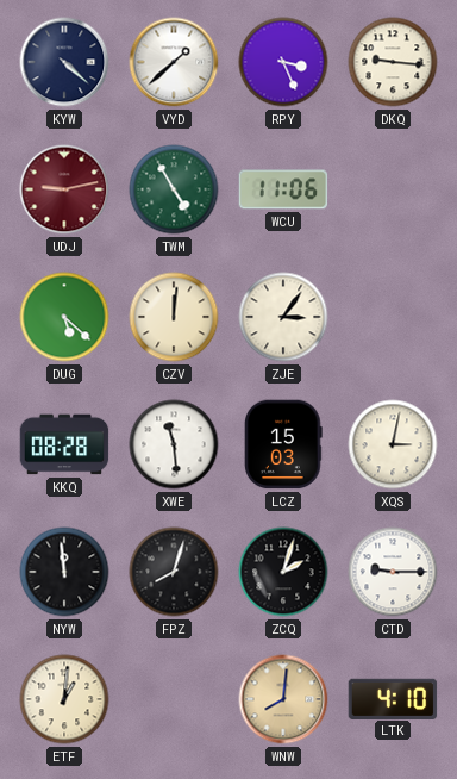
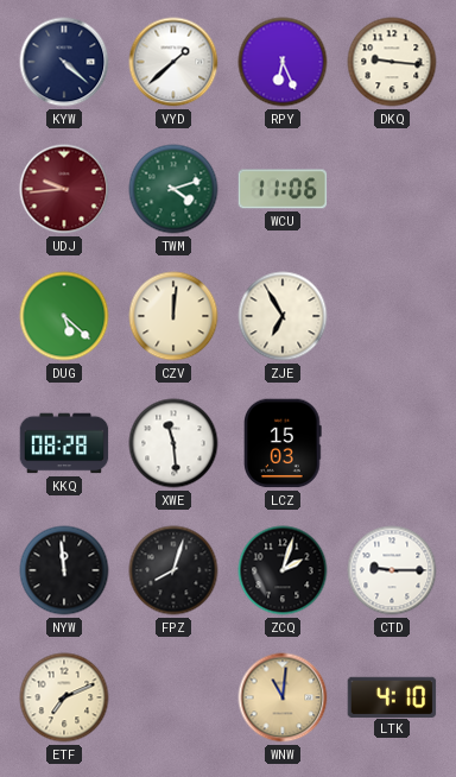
RPY: 3:26 -> 6:26 (283, 62)
UDJ: 9:13 -> 9:44 (64, 189)
TWM: 4:55 -> 4:12 (173, 189)
ZJE: 3:06 -> 6:55 (283, 316)
XQS: 3:02 -> none (393, 444)
ETF: 1:01 -> 7:11 (64, 697)
WNW: 8:01 -> 11:01 (283, 697)
